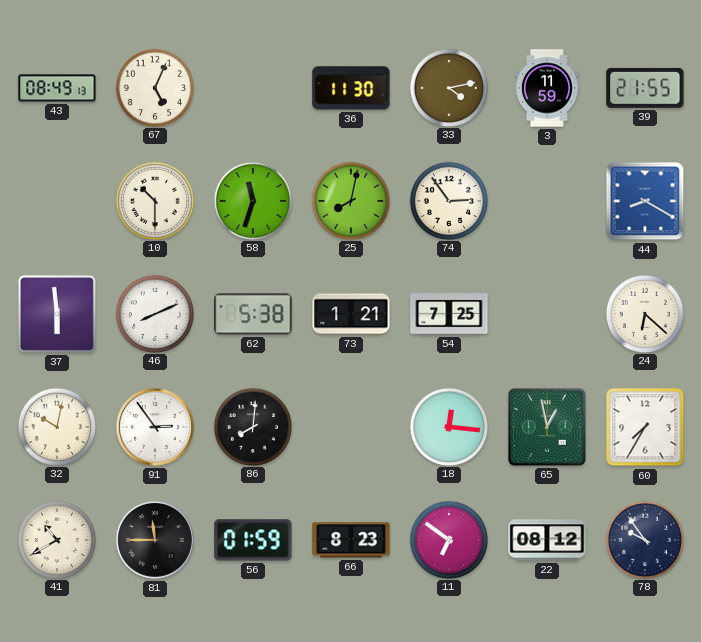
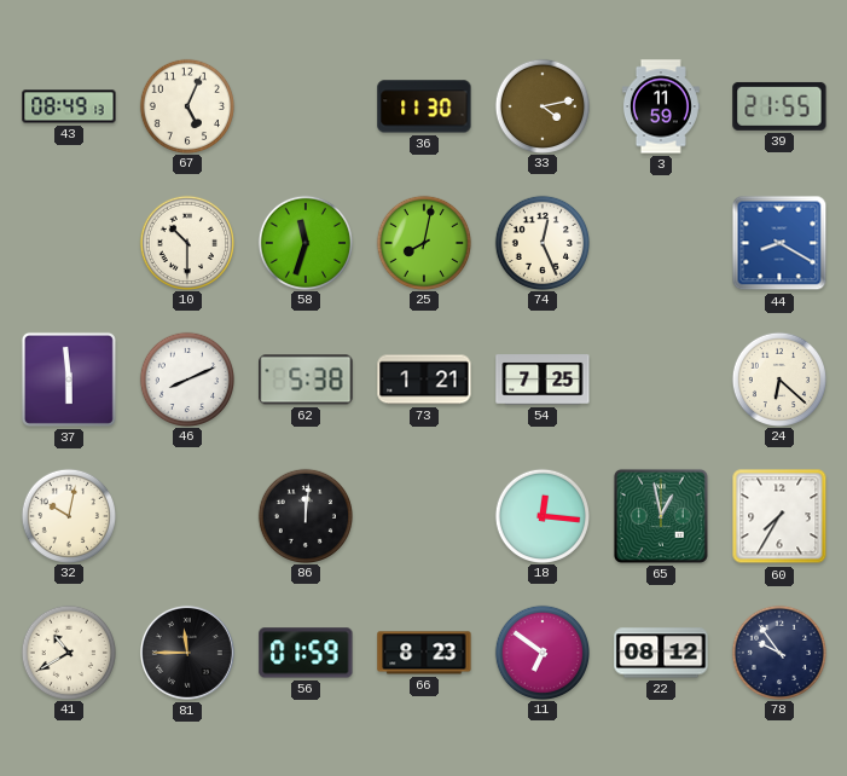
74: 2:54 -> 12:26 (541, 242)
91: 2:54 -> none (155, 427)
86: 8:01 -> 12:01 (304, 515)
